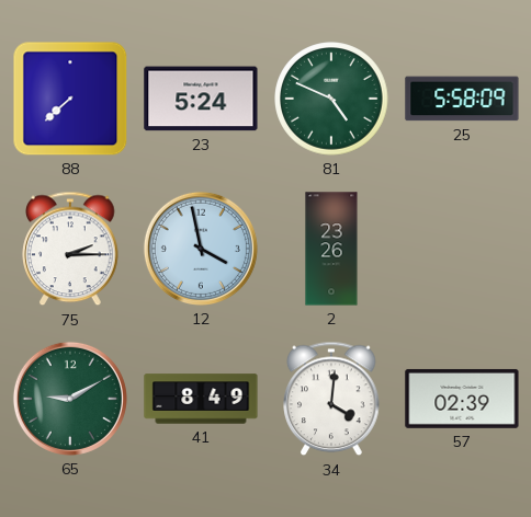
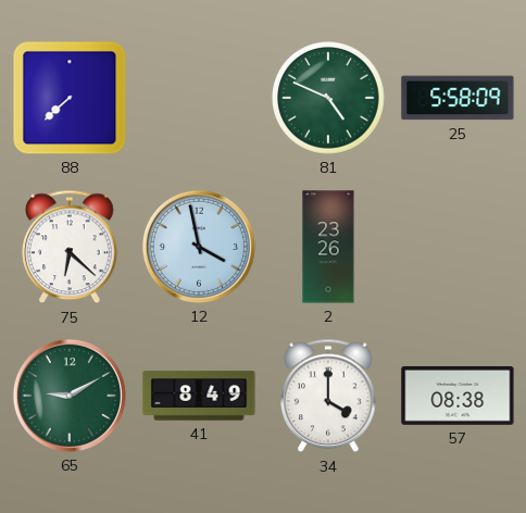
23: 5:24 -> none (201, 99)
75: 2:15 -> 6:22 (70, 247)
34: 4:01 -> 4:00 (328, 396)
57: 02:39 -> 08:38 (458, 396)
